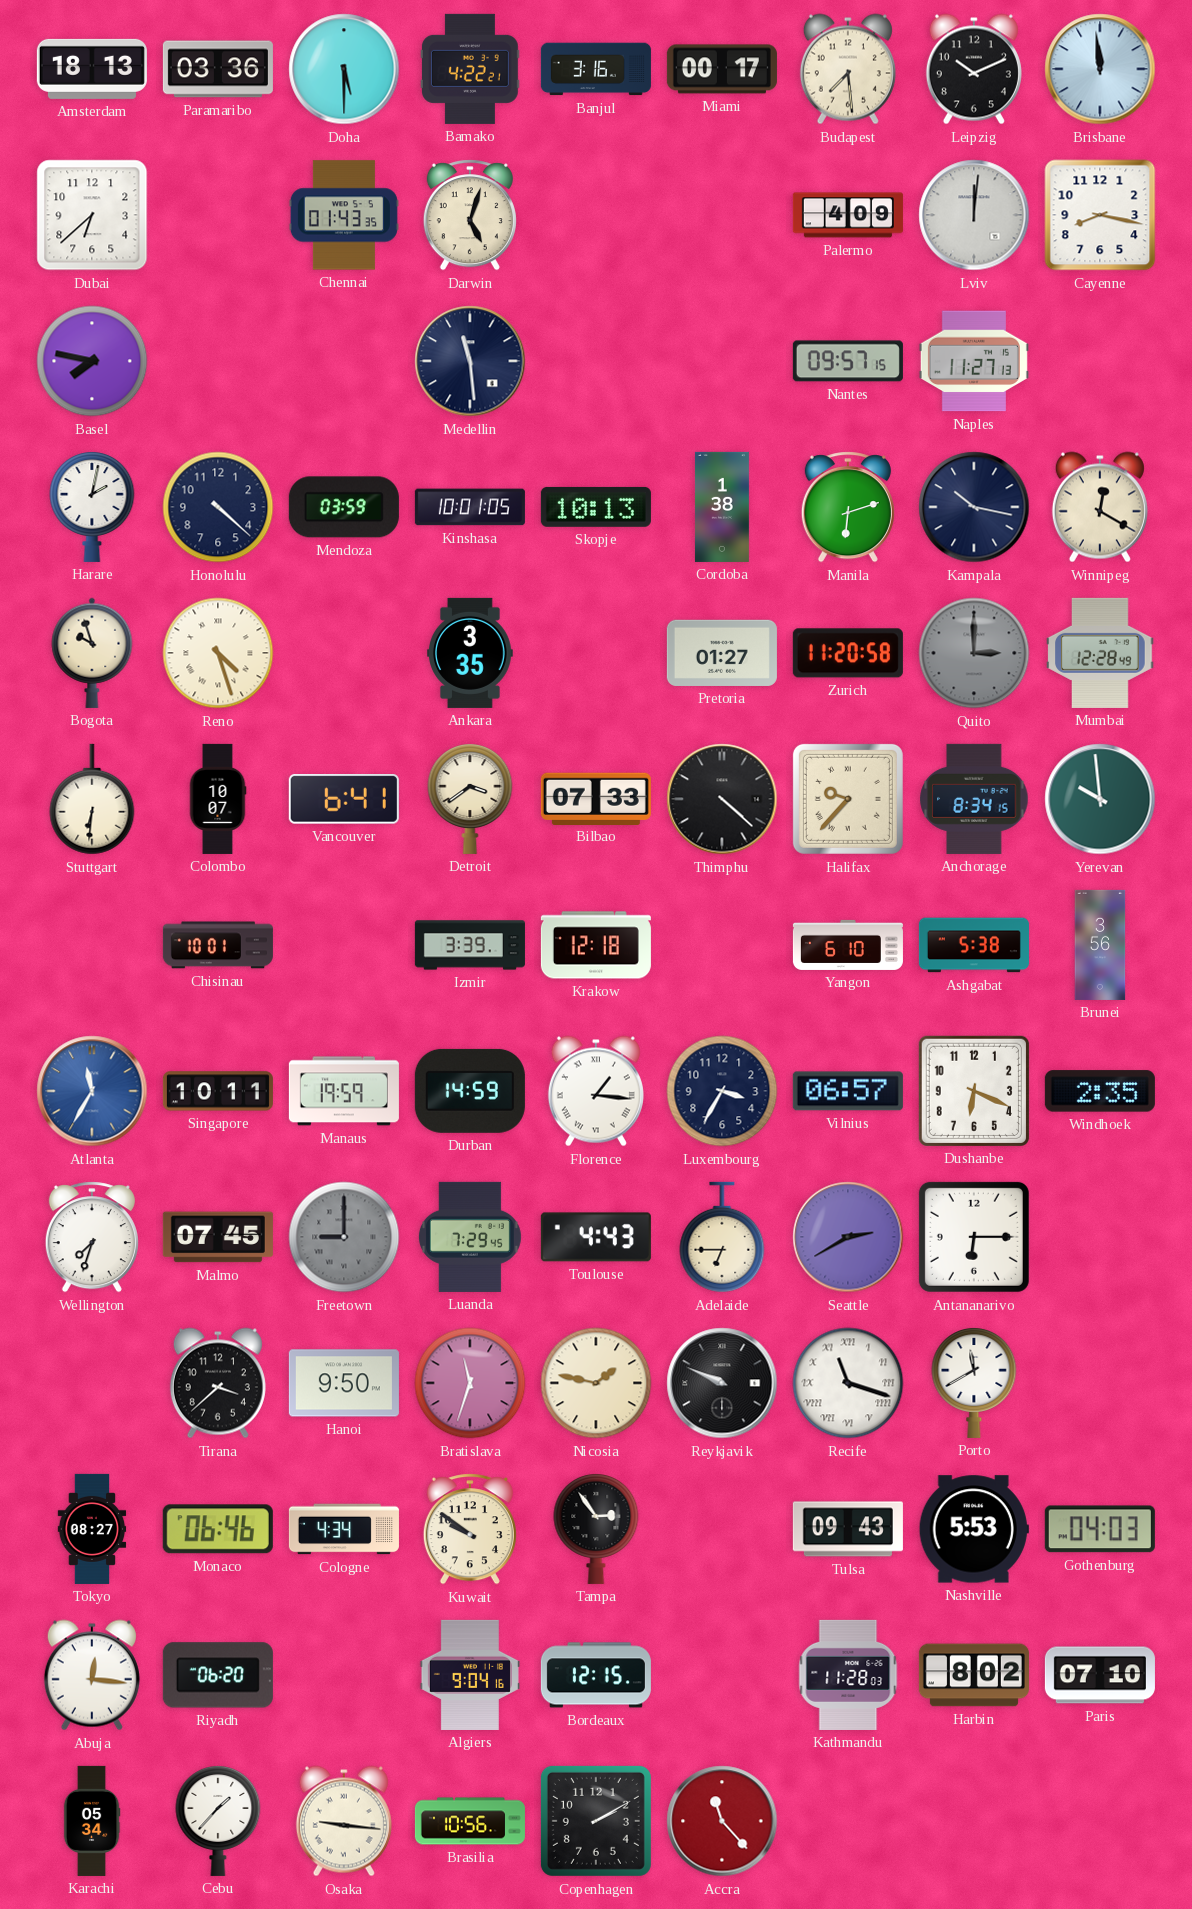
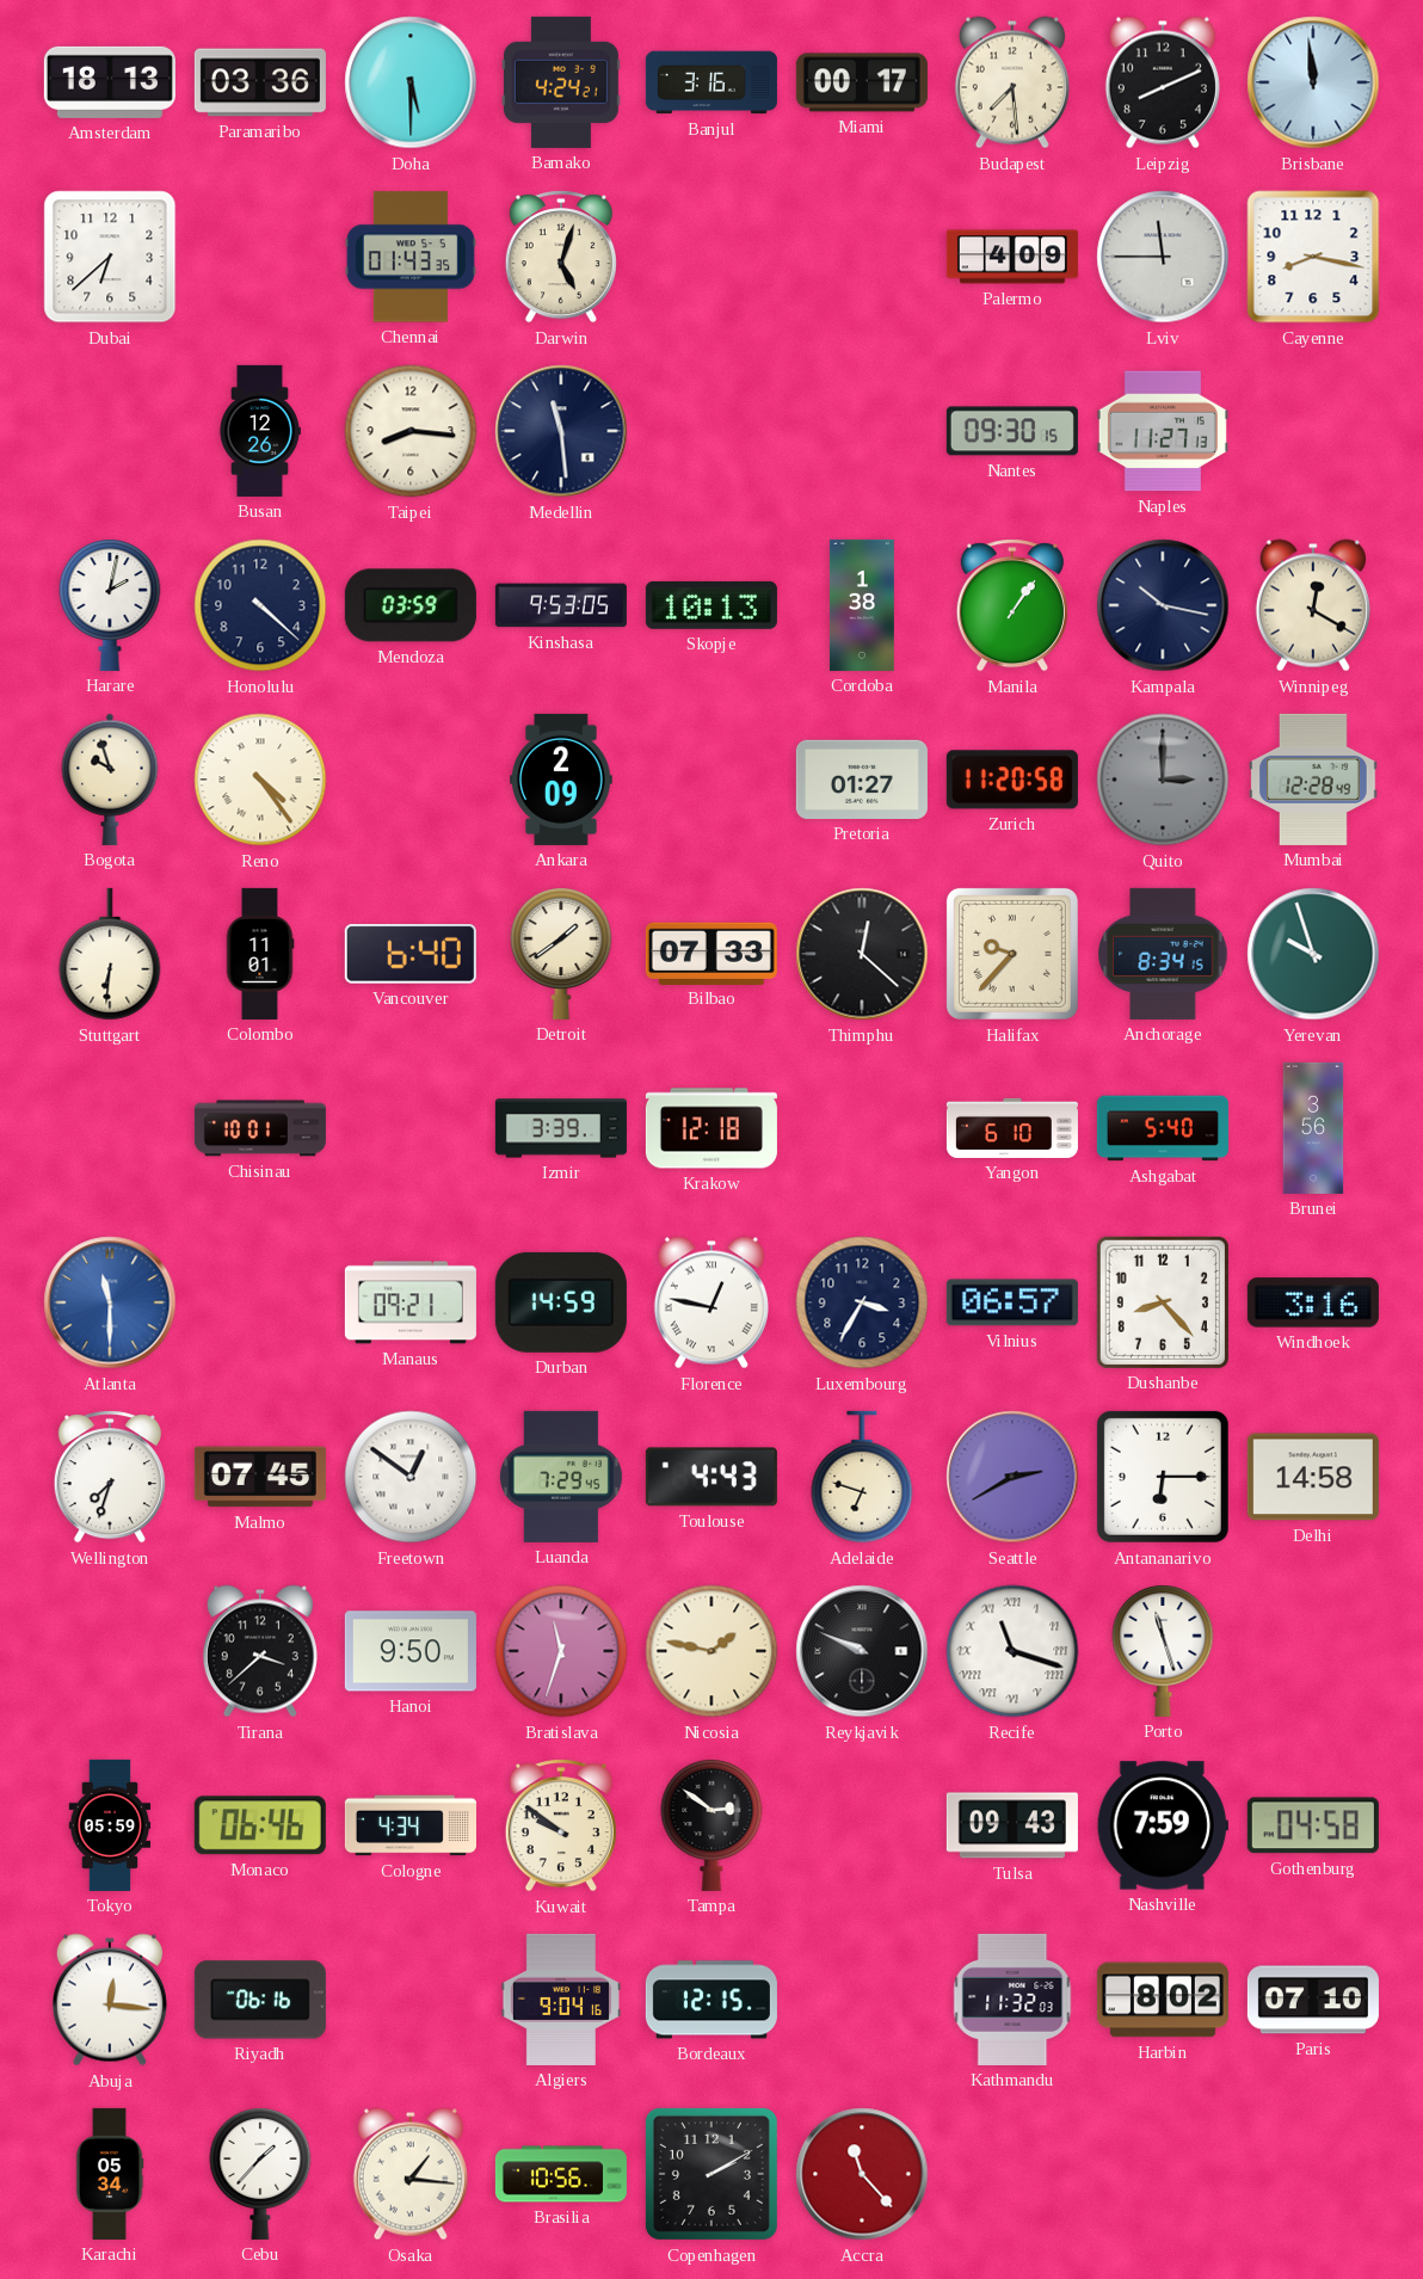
Bamako: 4:22 -> 4:24 (561, 82)
Leipzig: 10:11 -> 8:11 (1163, 82)
Lviv: 12:01 -> 11:45 (1163, 257)
Basel: 7:47 -> none (92, 361)
Busan: none -> 12:26 (259, 431)
Taipei: none -> 8:16 (411, 431)
Nantes: 09:57 -> 09:30 (1012, 431)
Kinshasa: 10:01 -> 9:53 (561, 605)
Manila: 6:12 -> 1:06 (1012, 605)
Reno: 4:27 -> 4:24 (260, 780)
Ankara: 3:35 -> 2:09 (562, 780)
Colombo: 10:07 -> 11:01 (260, 954)
Vancouver: 6:41 -> 6:40 (411, 955)
Detroit: 3:39 -> 1:39 (561, 954)
Thimphu: 4:22 -> 12:22 (862, 954)
Yerevan: 9:59 -> 9:57 (1313, 954)
Ashgabat: 5:38 -> 5:40 (1163, 1128)
Atlanta: 11:35 -> 11:30 (110, 1302)
Singapore: 10:11 -> none (218, 1091)
Manaus: 19:59 -> 09:21 (411, 1302)
Florence: 1:16 -> 12:47 (711, 1302)
Dushanbe: 6:19 -> 8:23 (1163, 1302)
Windhoek: 2:35 -> 3:16 (1313, 1302)
Freetown: 9:00 -> 12:51 (411, 1477)
Freetown dial: grey -> white (411, 1477)
Adelaide: 6:45 -> 6:48 (862, 1477)
Delhi: none -> 14:58 (1313, 1477)
Porto: 11:40 -> 11:27 (1163, 1651)
Tokyo: 08:27 -> 05:59 (110, 1825)
Tampa: 2:54 -> 2:51 (711, 1825)
Nashville: 5:53 -> 7:59 (1163, 1825)
Gothenburg: 04:03 -> 04:58 (1313, 1825)
Riyadh: 06:20 -> 06:16 (260, 2000)
Kathmandu: 11:28 -> 11:32 (1012, 2000)
Osaka: 9:16 -> 1:16 (411, 2174)
